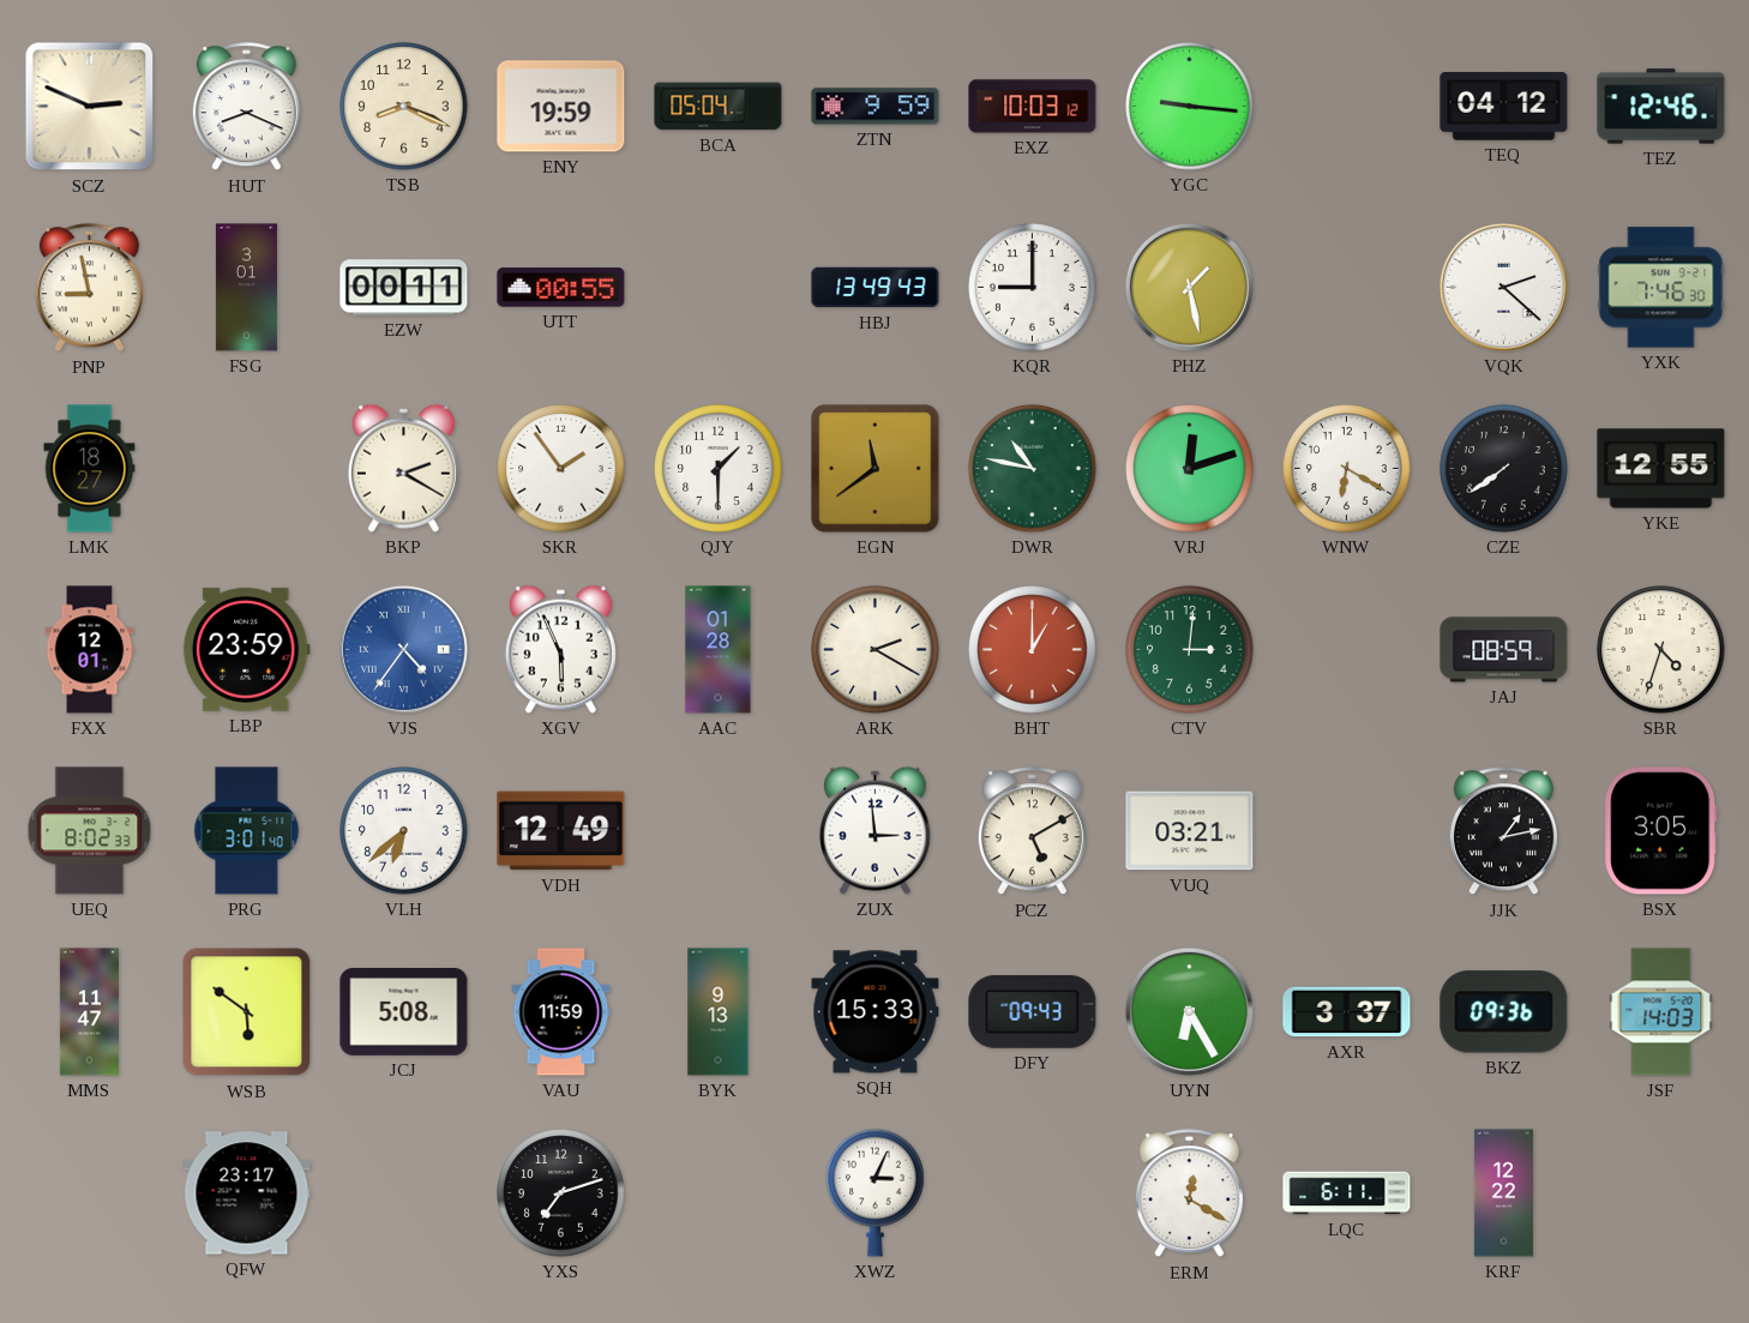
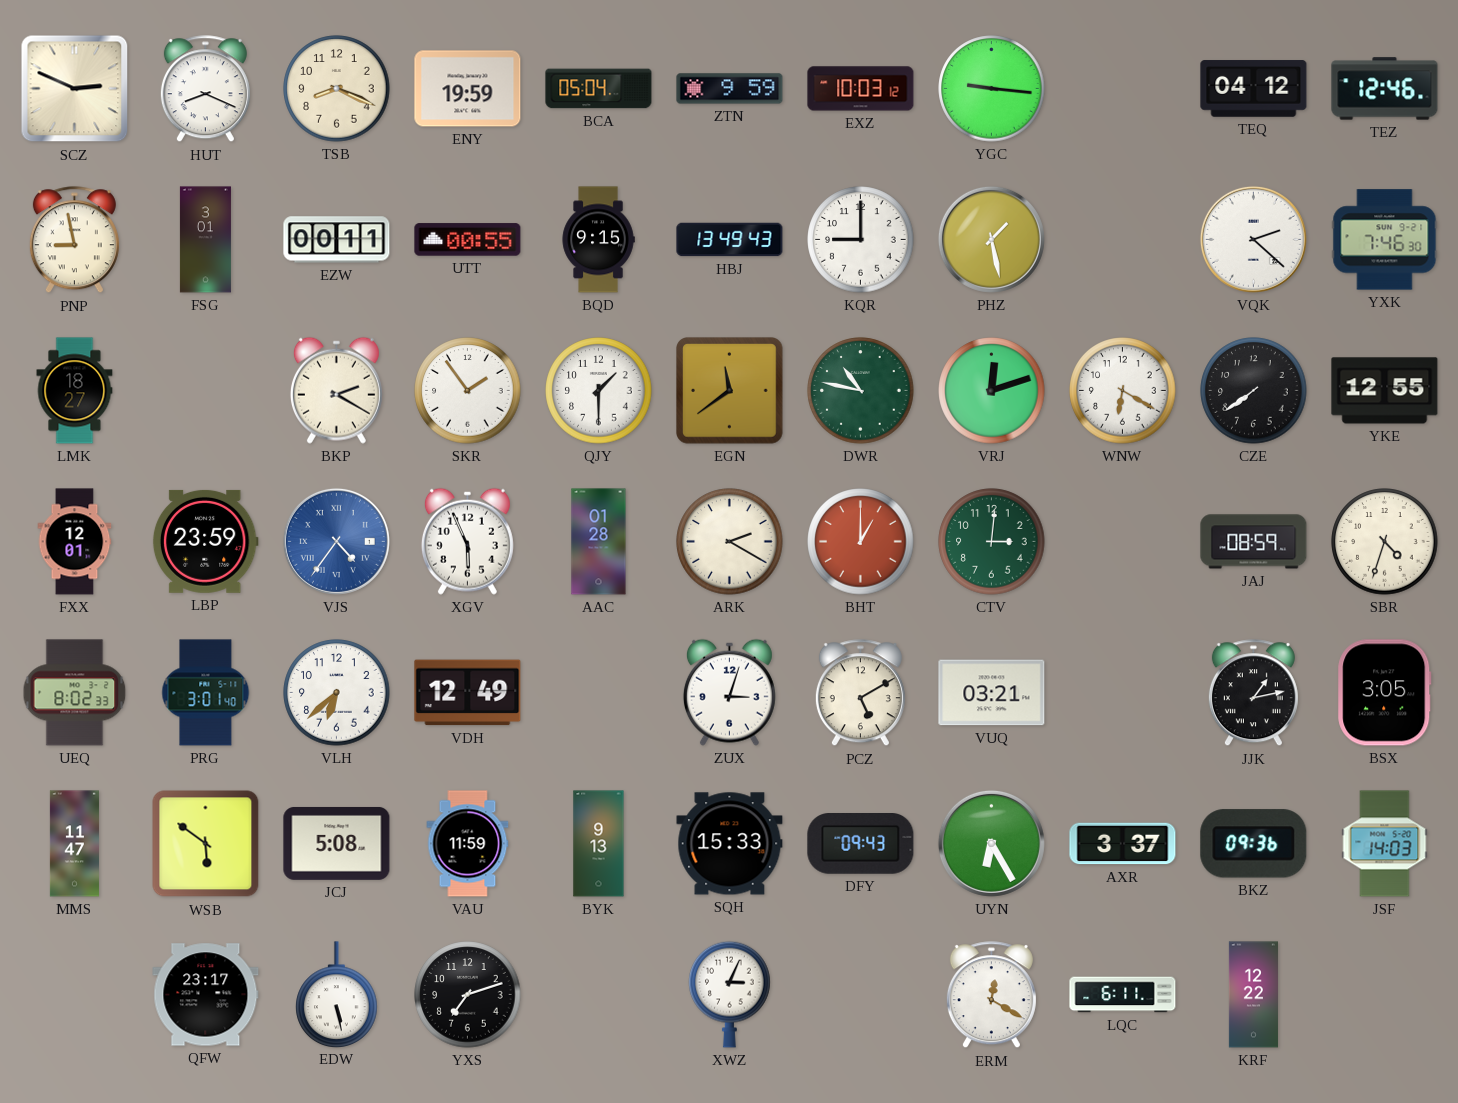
BQD: none -> 9:15 (598, 240)
ZUX: 2:59 -> 3:03 (729, 692)
EDW: none -> 5:28 (337, 994)
